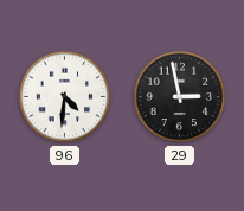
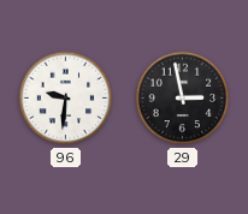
96: 4:31 -> 9:31 (66, 99)
